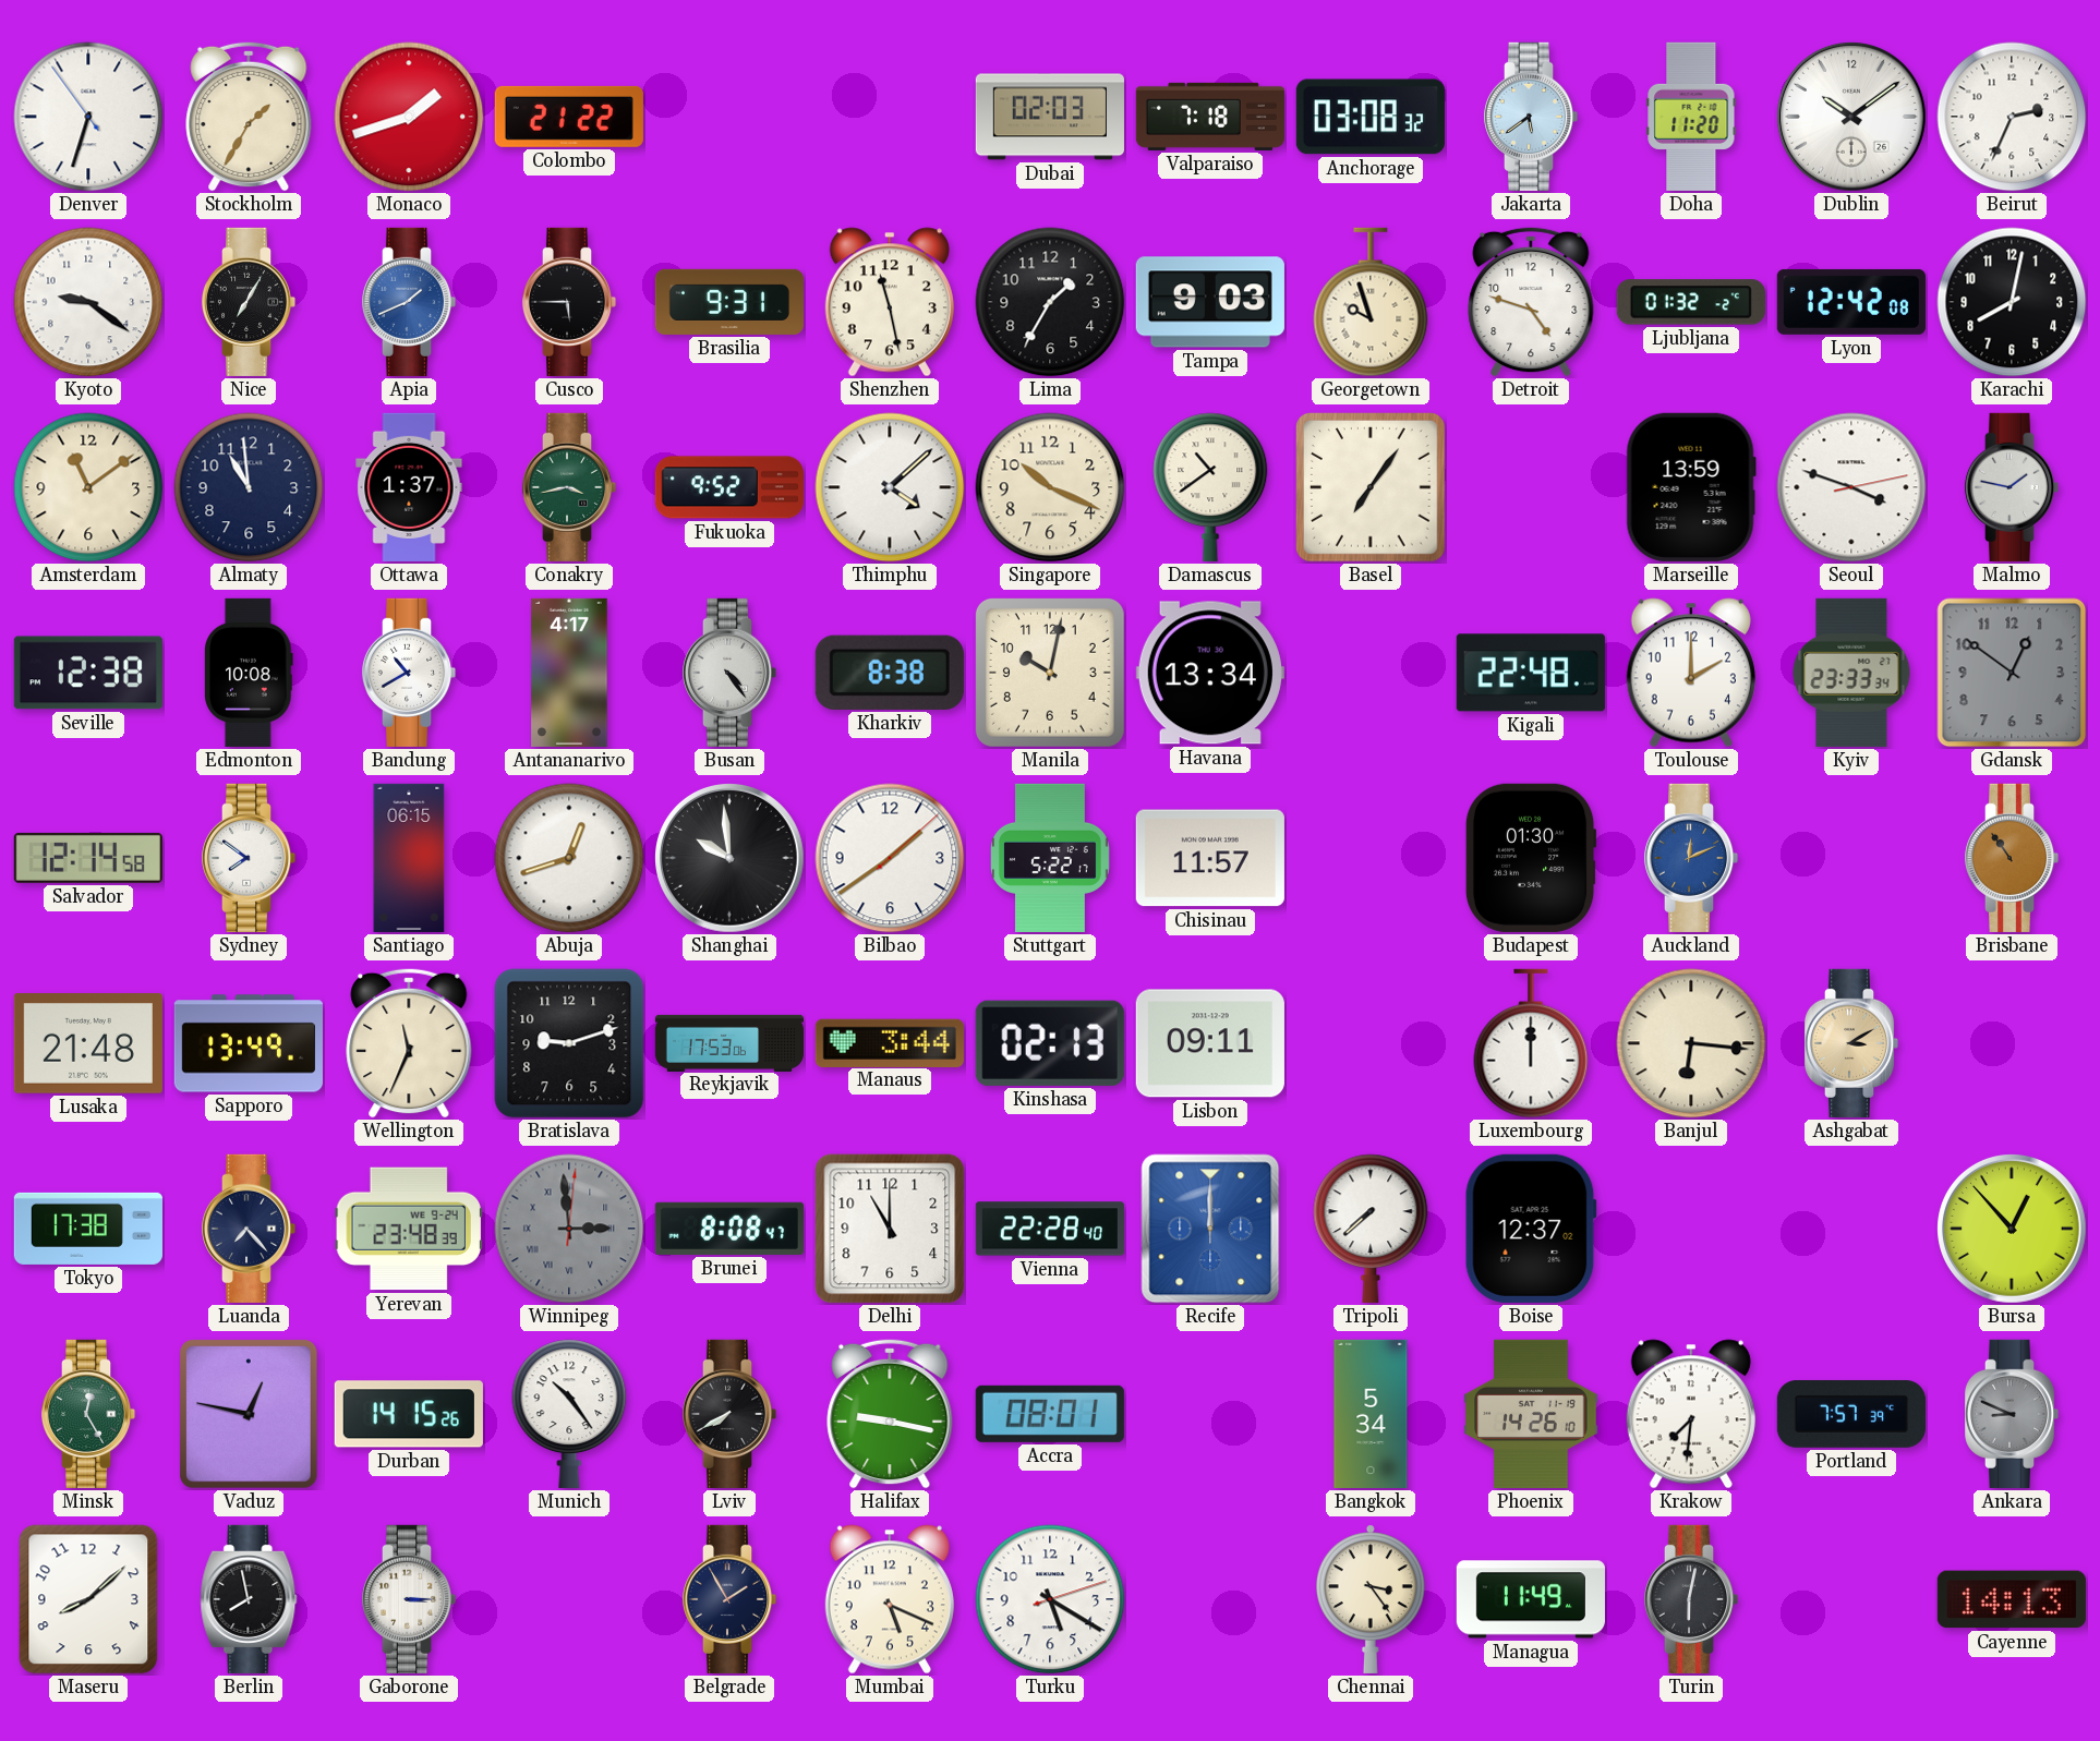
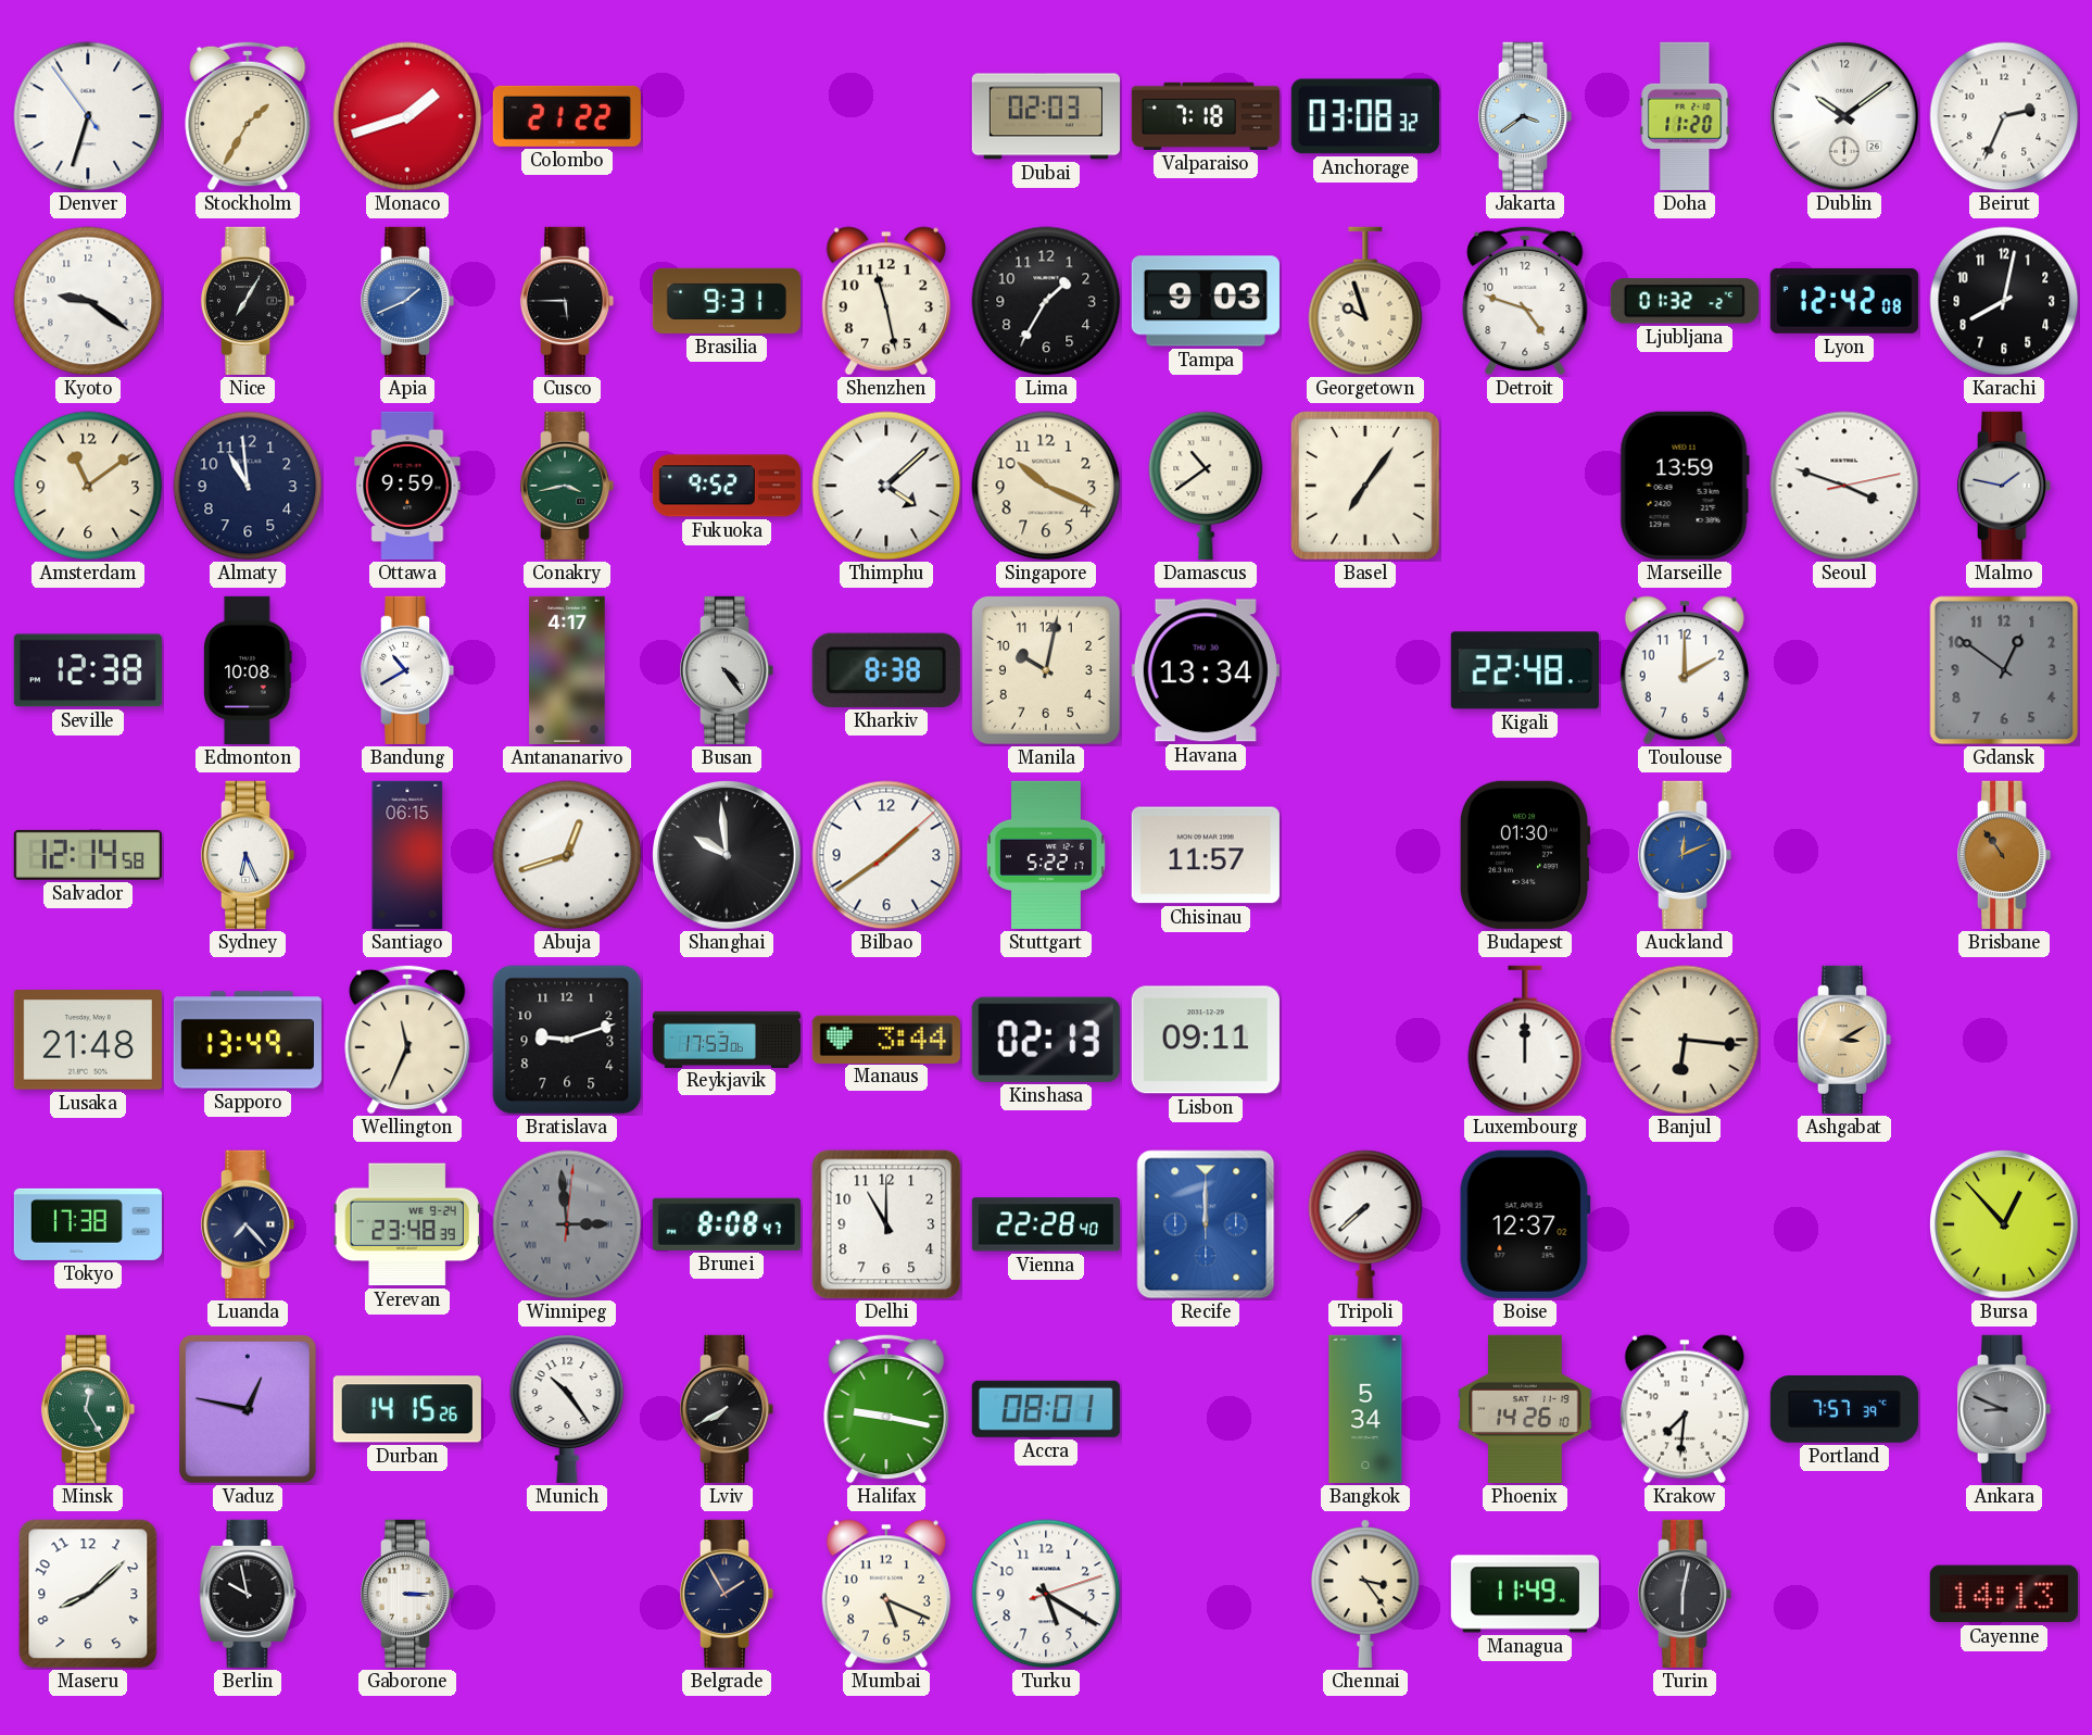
Jakarta: 5:39 -> 3:39 (1525, 116)
Ottawa: 1:37 -> 9:59 (407, 486)
Kyiv: 23:33 -> none (1851, 673)
Sydney: 7:51 -> 6:26 (248, 855)
Berlin: 7:58 -> 9:58 (248, 1594)
